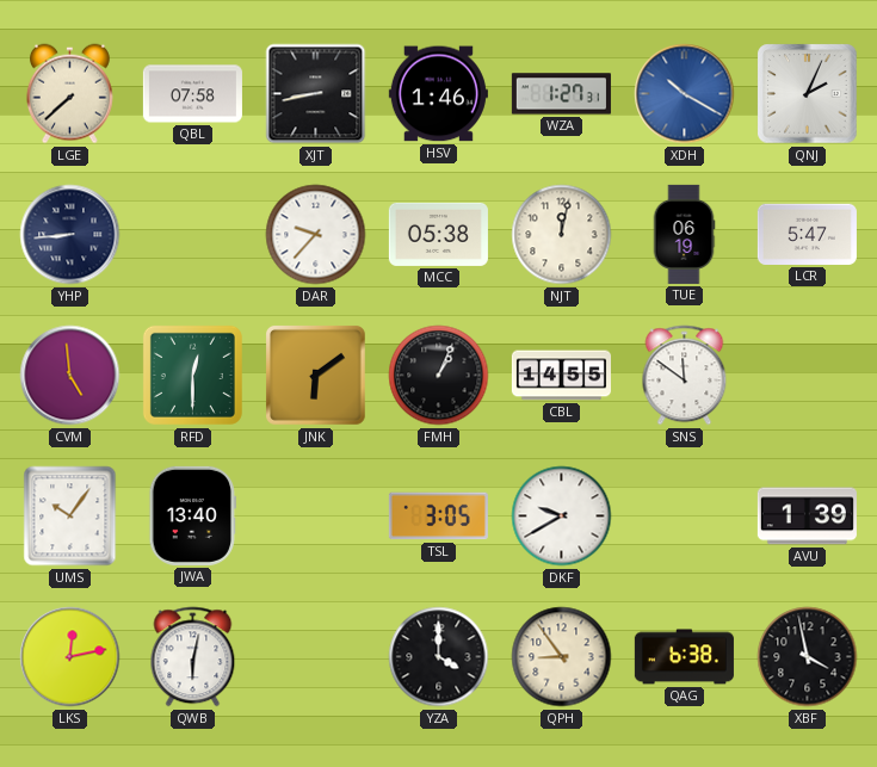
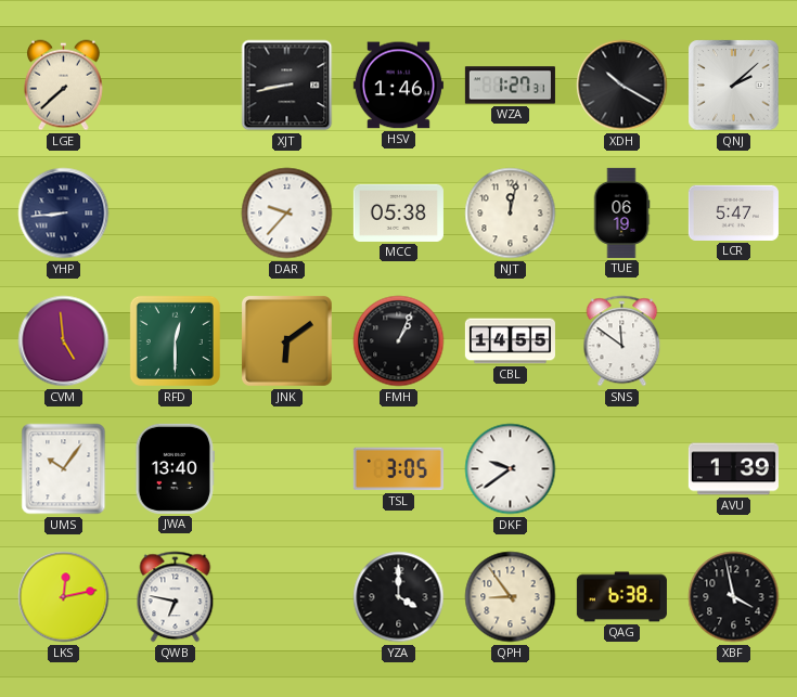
QBL: 07:58 -> none (192, 94)
XDH dial: blue -> black (622, 86)
QNJ: 2:04 -> 2:08 (734, 86)
DKF: 9:40 -> 9:39 (511, 469)
QWB: 6:02 -> 6:47 (176, 597)
